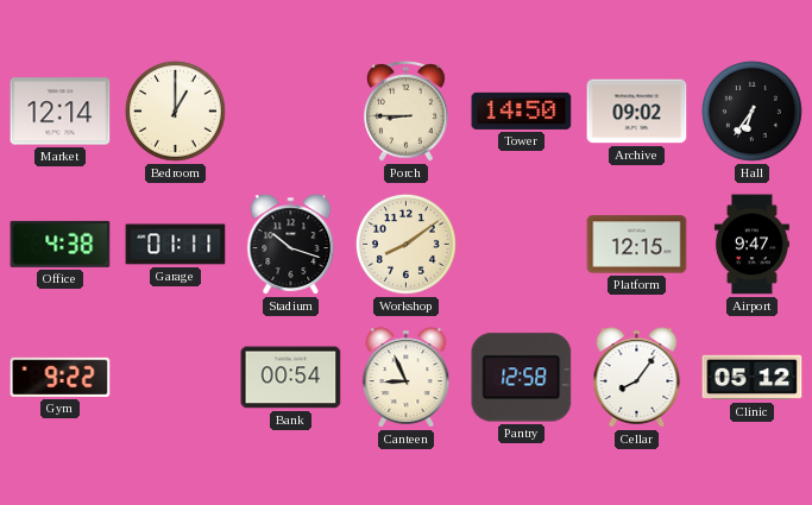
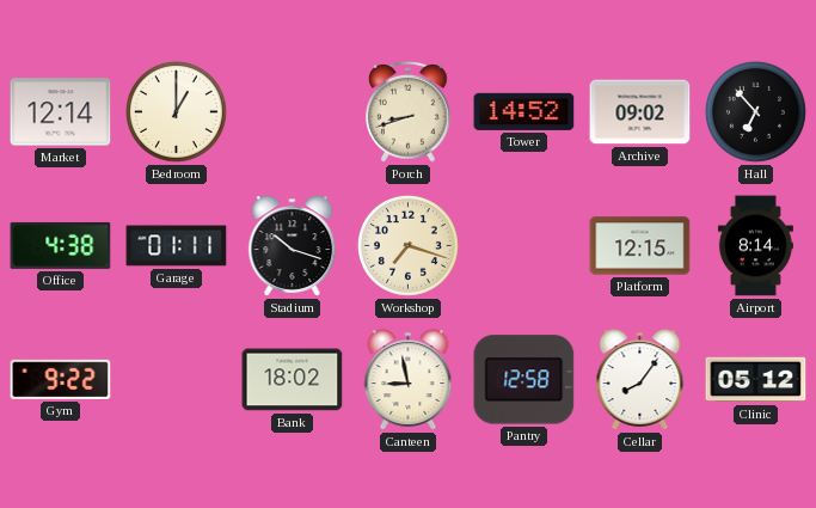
Porch: 8:45 -> 8:42 (409, 112)
Tower: 14:50 -> 14:52 (524, 111)
Hall: 6:36 -> 6:53 (755, 111)
Workshop: 8:09 -> 7:18 (407, 245)
Airport: 9:47 -> 8:14 (755, 246)
Bank: 00:54 -> 18:02 (293, 380)
Canteen: 8:56 -> 8:58 (409, 380)
